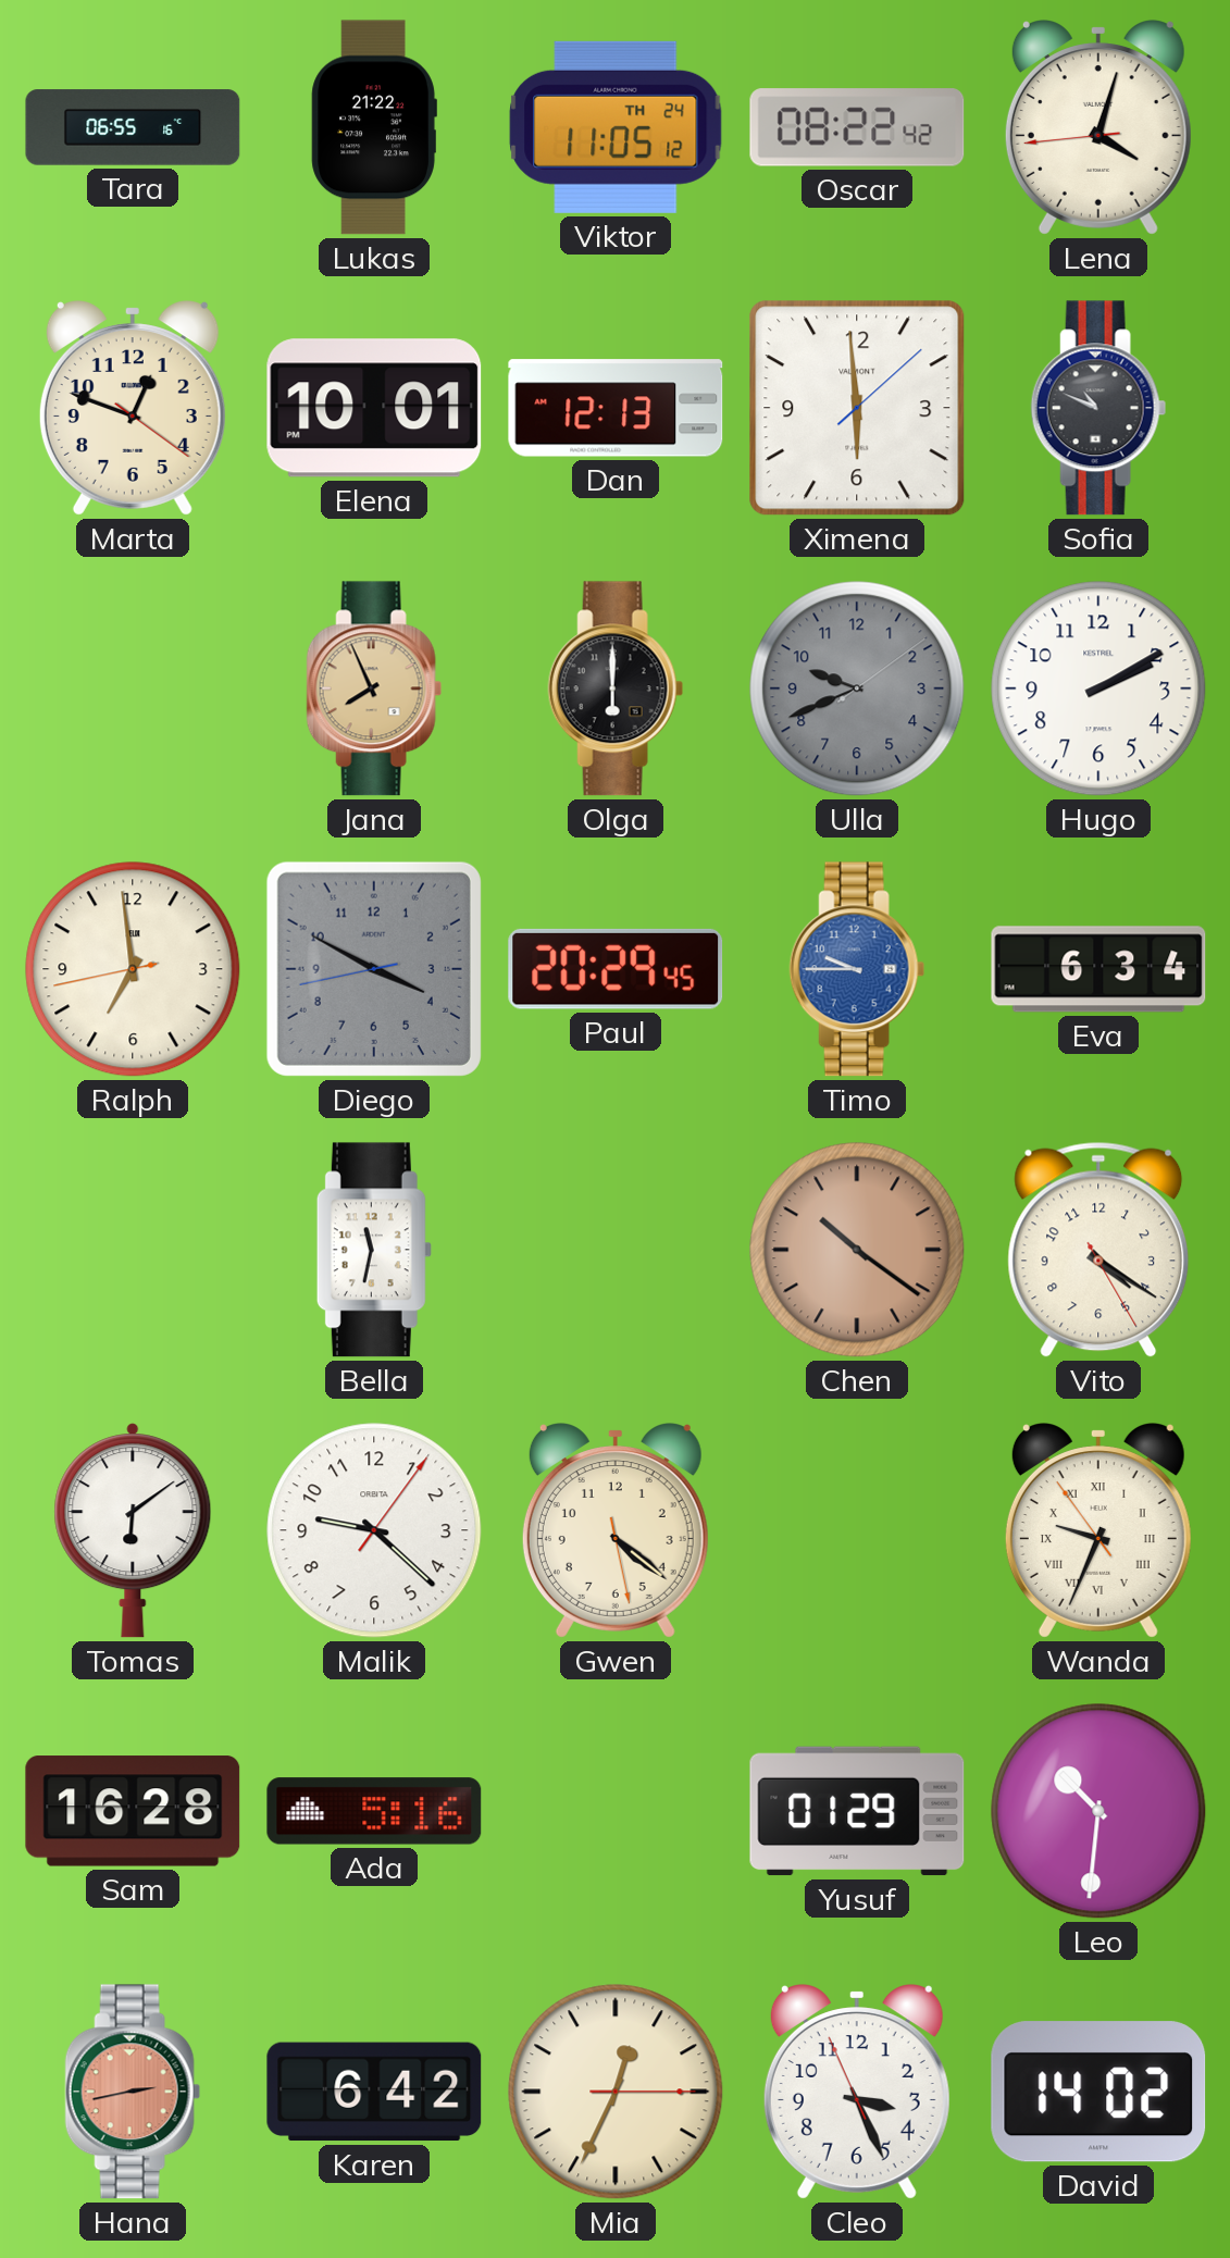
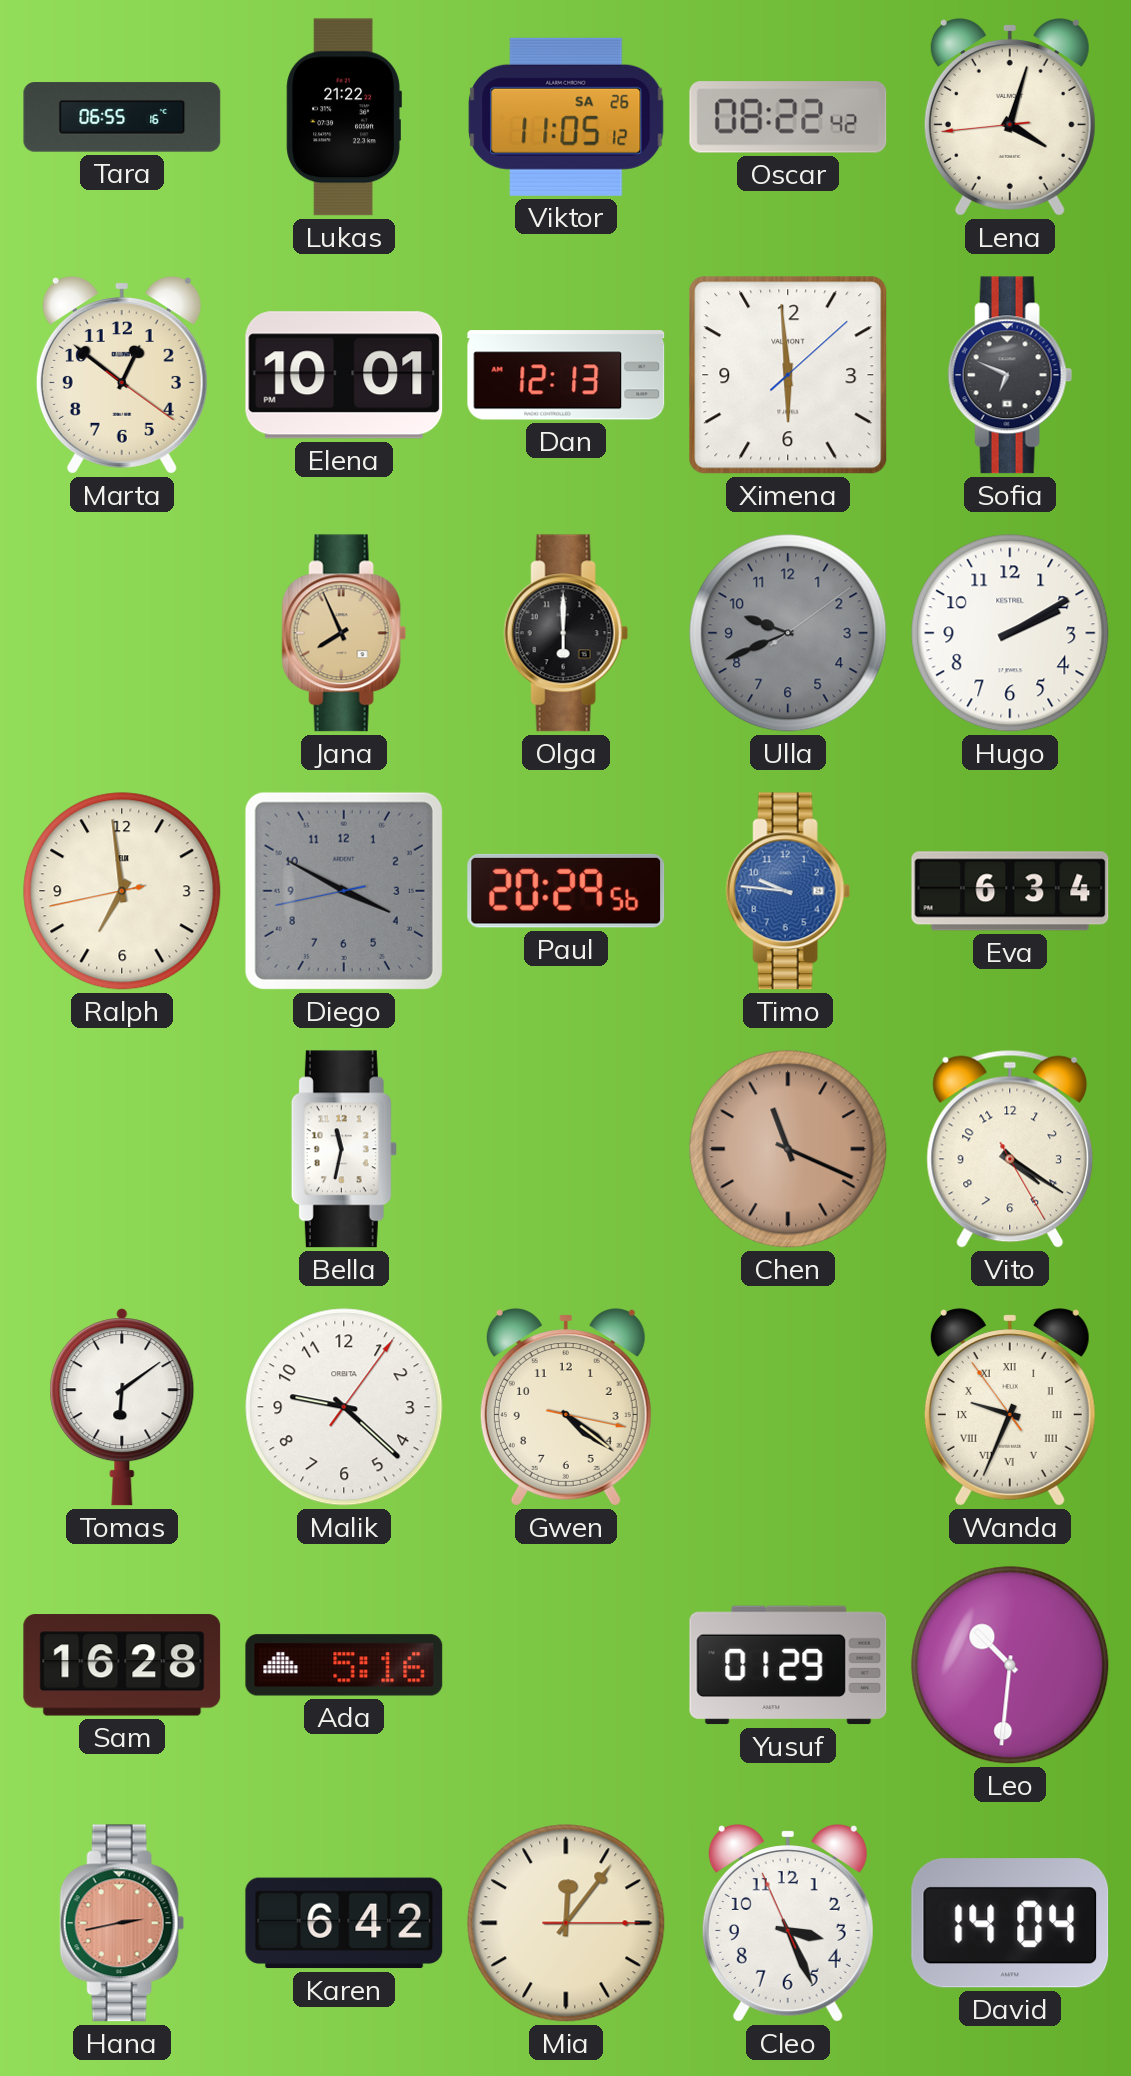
Viktor date: TH 24 -> SA 26 (566, 117)
Marta: 12:48 -> 12:51 (122, 375)
Sofia: 10:49 -> 6:49 (1010, 375)
Paul: 20:29:45 -> 20:29:56 (566, 891)
Timo: 9:45 -> 9:46 (788, 891)
Chen: 10:21 -> 11:19 (788, 1149)
Gwen: 4:21:28 -> 4:21:17 (566, 1407)
Mia: 12:34 -> 12:06 (566, 1923)
David: 14:02 -> 14:04 (1010, 1923)
